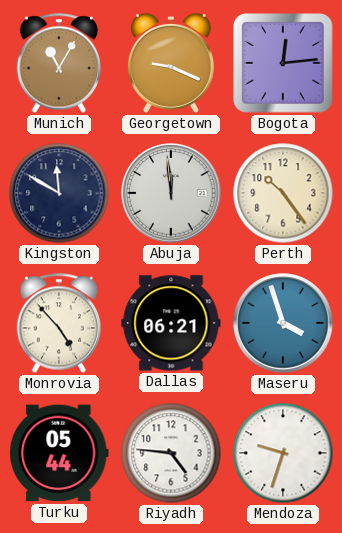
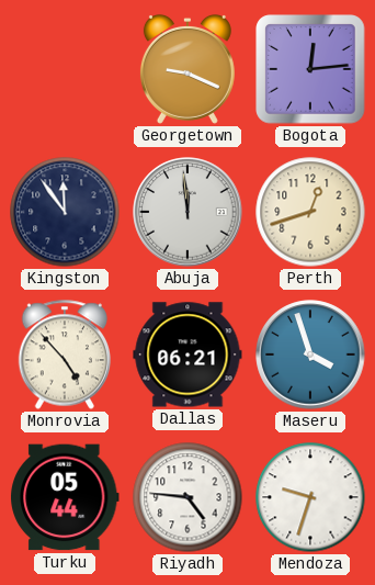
Munich: 11:05 -> none (58, 63)
Kingston: 11:50 -> 11:54 (65, 212)
Perth: 10:24 -> 12:42 (310, 212)
